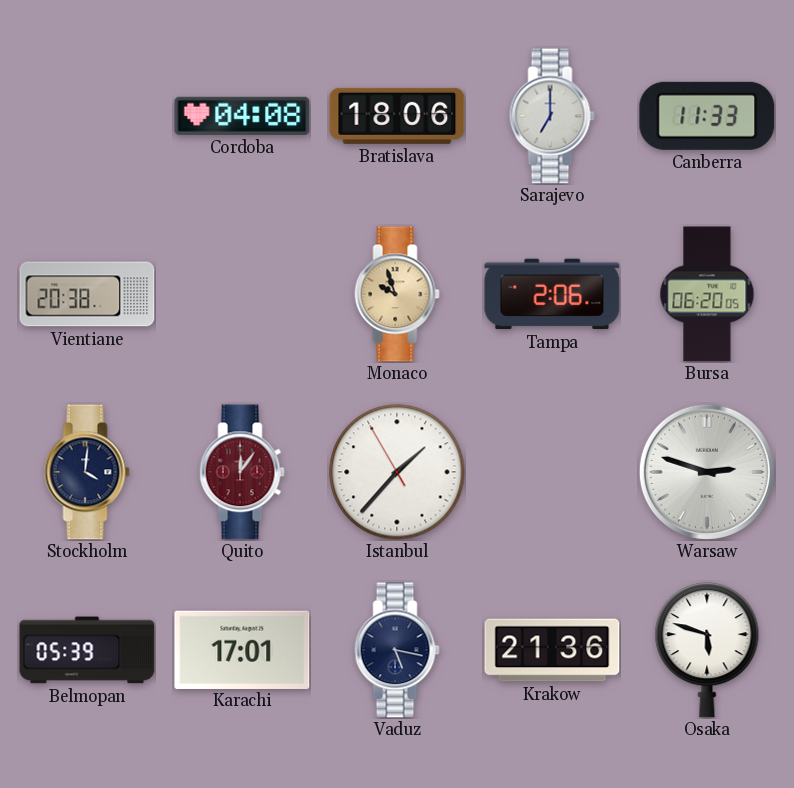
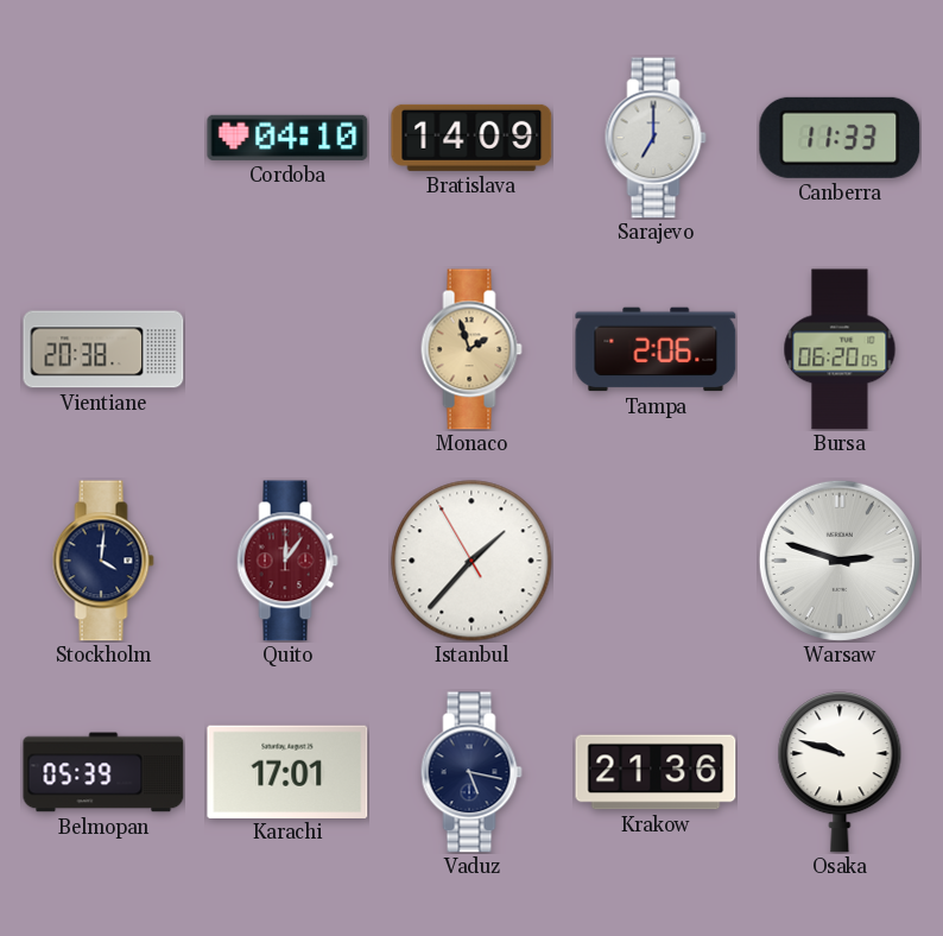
Cordoba: 04:08 -> 04:10 (287, 138)
Bratislava: 18:06 -> 14:09 (471, 138)
Monaco: 9:57 -> 1:57 (471, 349)
Osaka: 5:48 -> 9:48 (840, 772)
